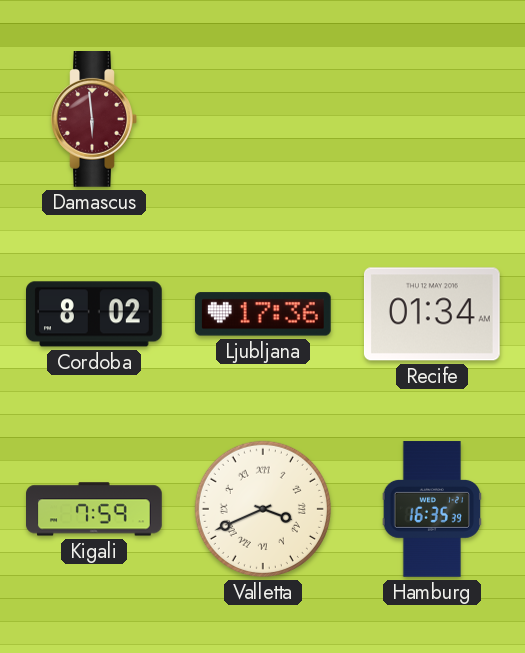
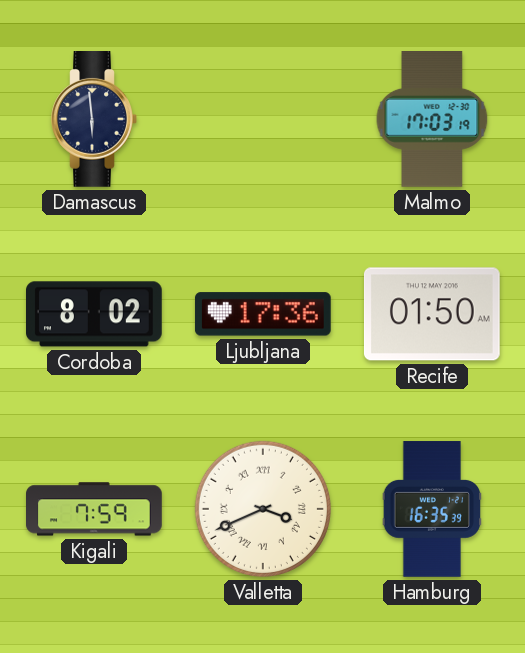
Damascus dial: burgundy -> navy (94, 120)
Malmo: none -> 17:03 (432, 120)
Recife: 01:34 -> 01:50 (432, 314)
